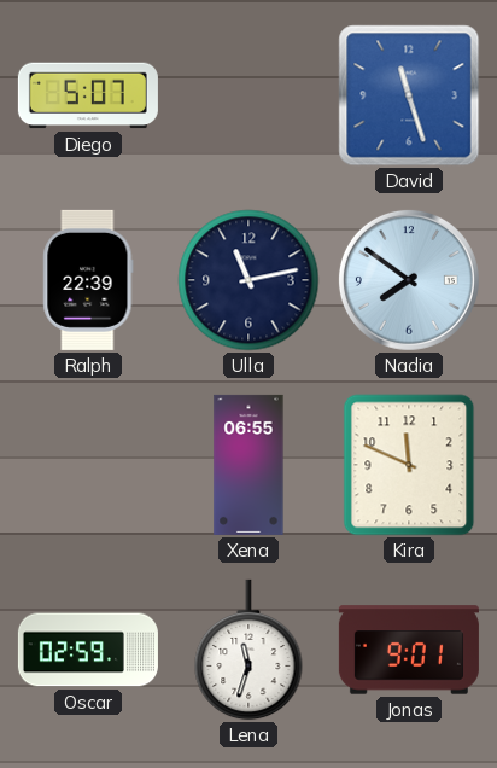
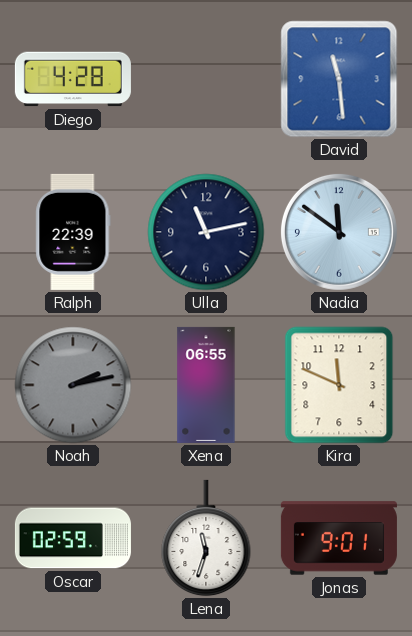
Diego: 5:07 -> 4:28 (73, 79)
David: 11:27 -> 11:29 (339, 79)
Nadia: 7:51 -> 11:51 (339, 232)
Noah: none -> 2:13 (73, 385)
